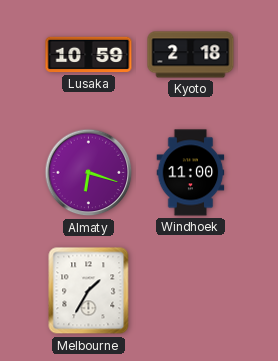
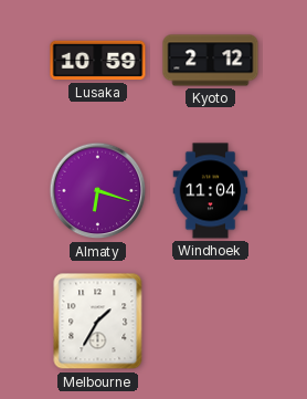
Kyoto: 2:18 -> 2:12 (211, 61)
Windhoek: 11:00 -> 11:04 (211, 191)
